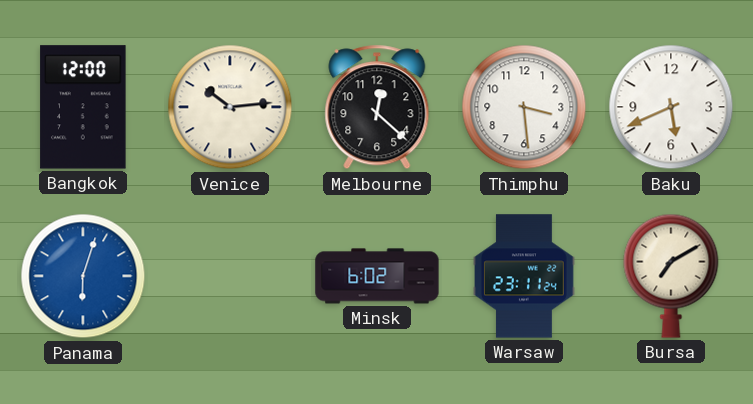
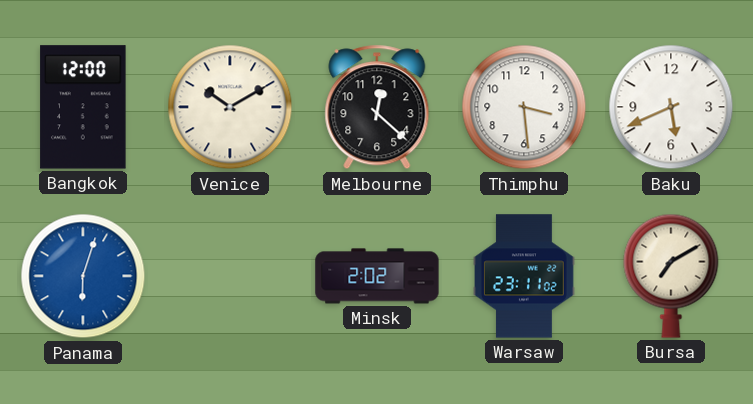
Venice: 10:14 -> 10:10 (230, 107)
Minsk: 6:02 -> 2:02 (377, 276)
Warsaw: 23:11:24 -> 23:11:02 (525, 276)
